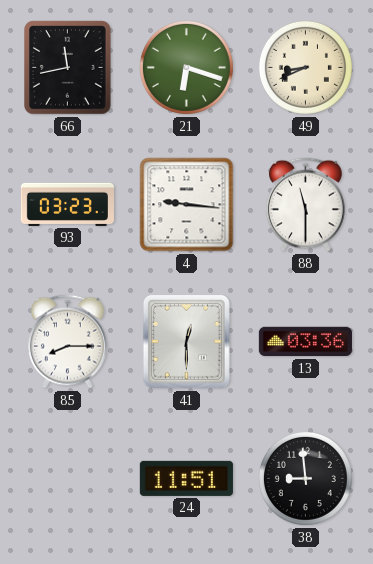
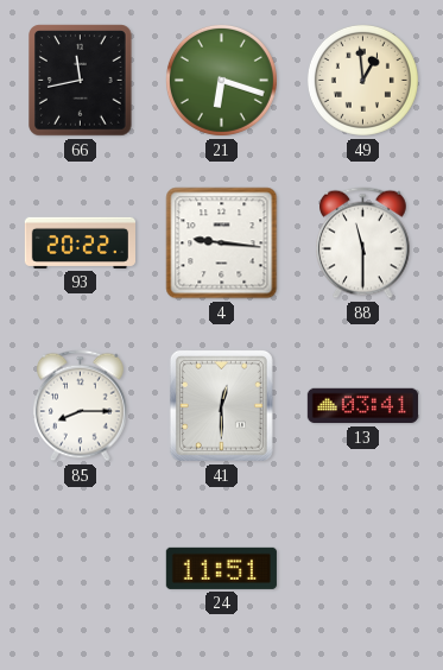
49: 8:41 -> 12:59 (362, 80)
93: 03:23 -> 20:22 (80, 242)
13: 03:36 -> 03:41 (362, 406)
38: 8:59 -> none (305, 478)
